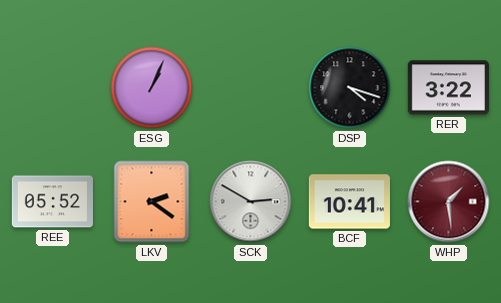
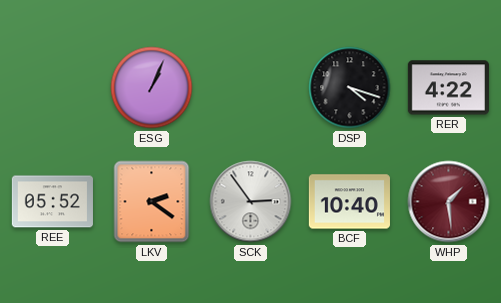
RER: 3:22 -> 4:22 (448, 88)
SCK: 2:50 -> 2:54 (251, 202)
BCF: 10:41 -> 10:40 (349, 202)
